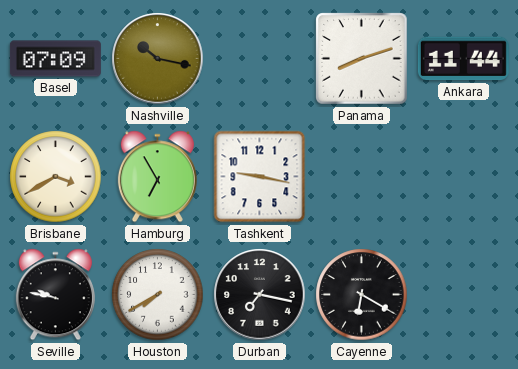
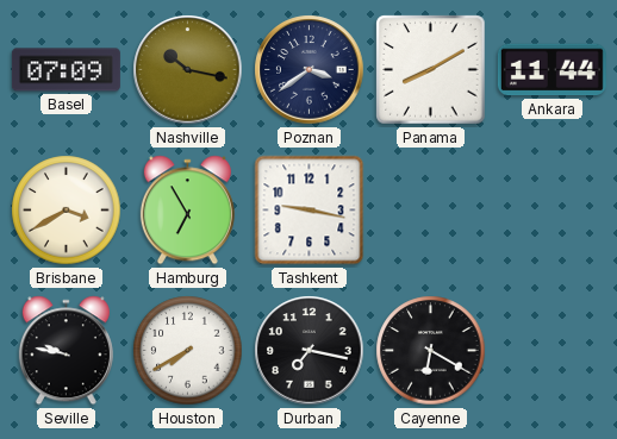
Poznan: none -> 3:39 (310, 70)
Panama: 8:12 -> 8:10 (431, 70)
